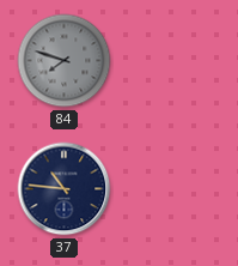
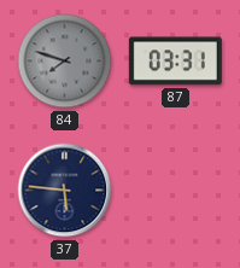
87: none -> 03:31 (175, 62)
37: 10:46 -> 5:46 (65, 191)
